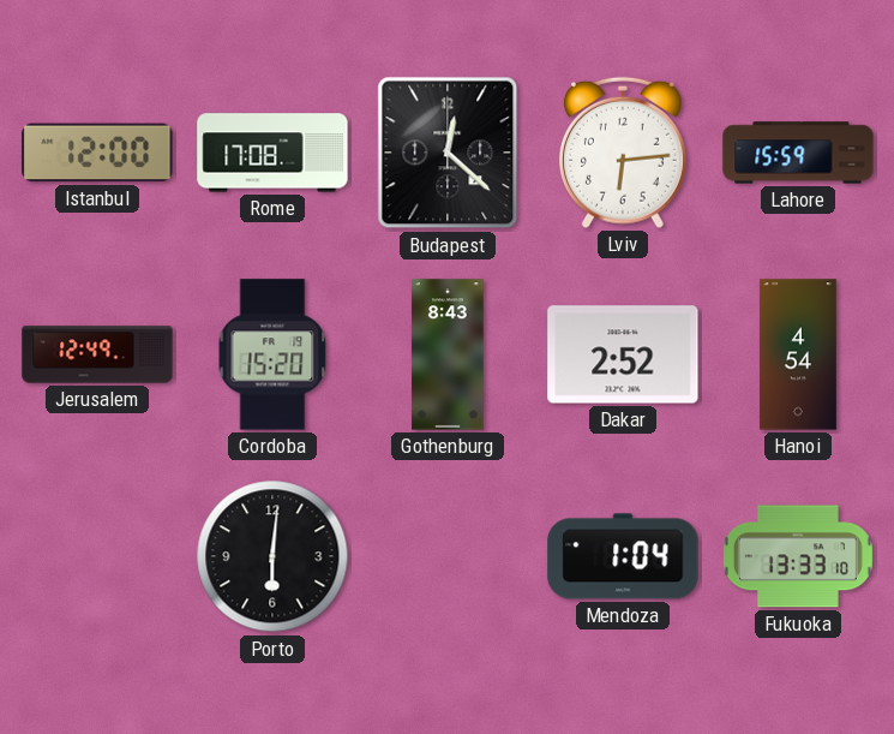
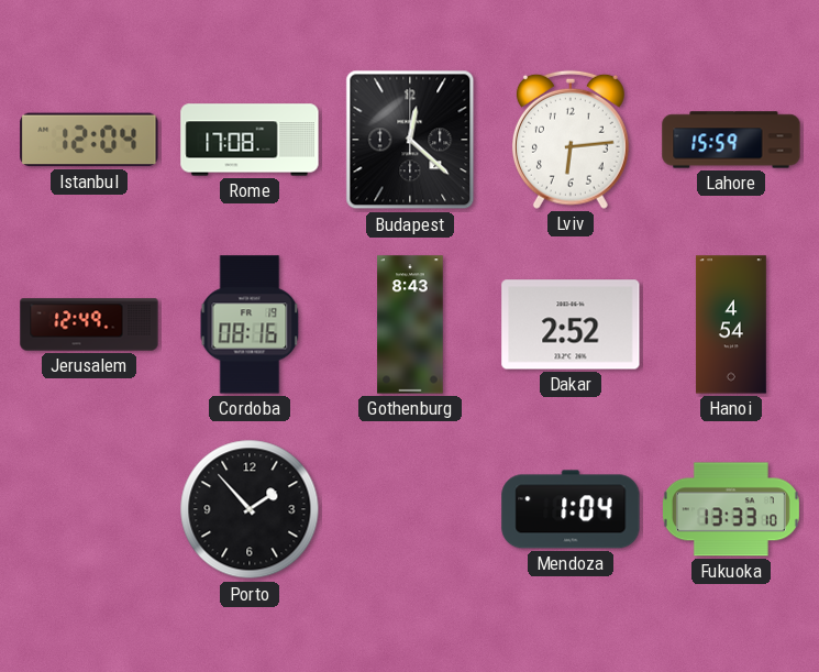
Istanbul: 12:00 -> 12:04 (89, 140)
Cordoba: 15:20 -> 08:16 (250, 324)
Porto: 6:01 -> 1:53 (250, 509)
